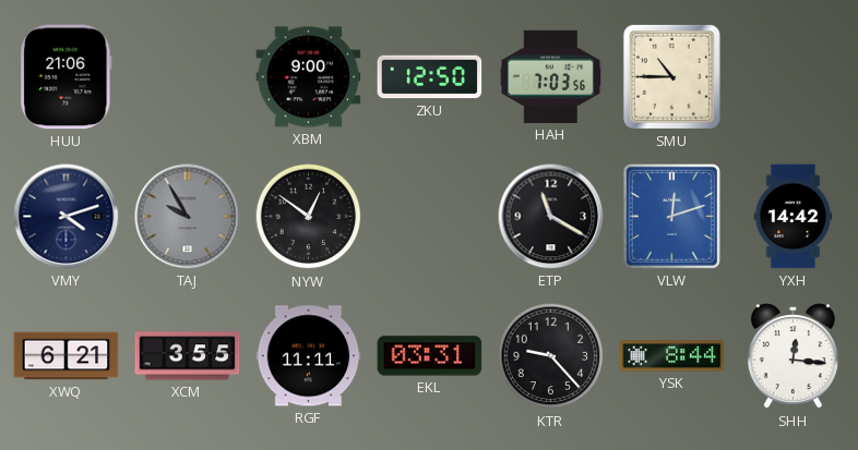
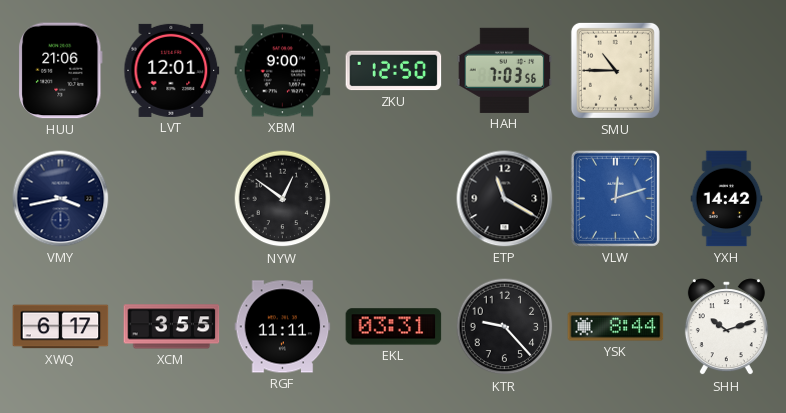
LVT: none -> 12:01 (172, 70)
VMY: 4:12 -> 3:43 (61, 199)
TAJ: 9:55 -> none (188, 217)
XWQ: 6:21 -> 6:17 (61, 327)
SHH: 12:16 -> 10:12 (726, 327)
